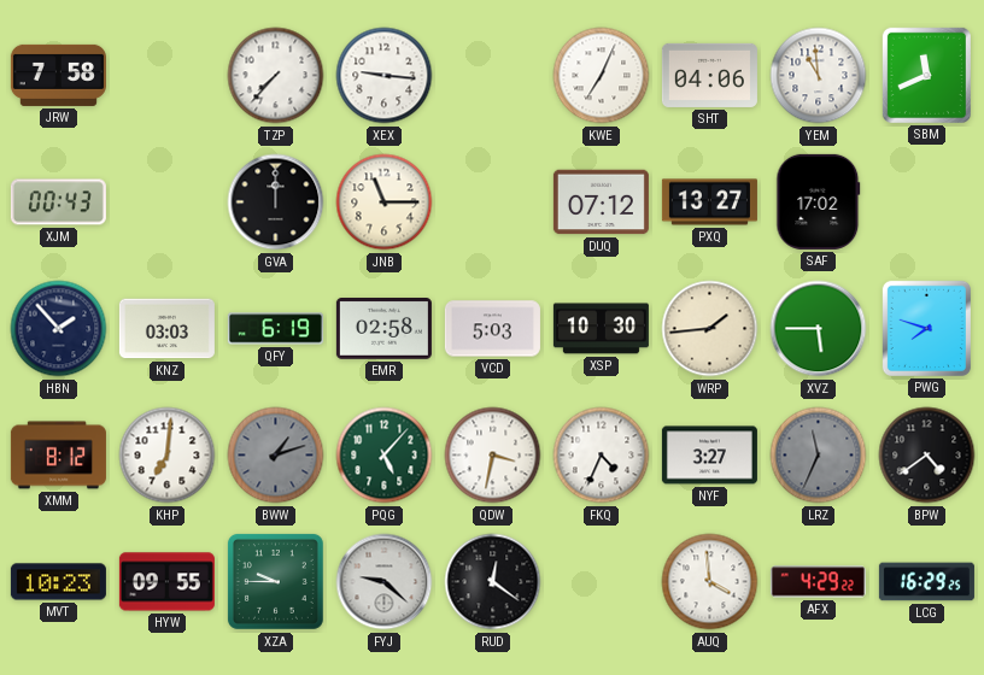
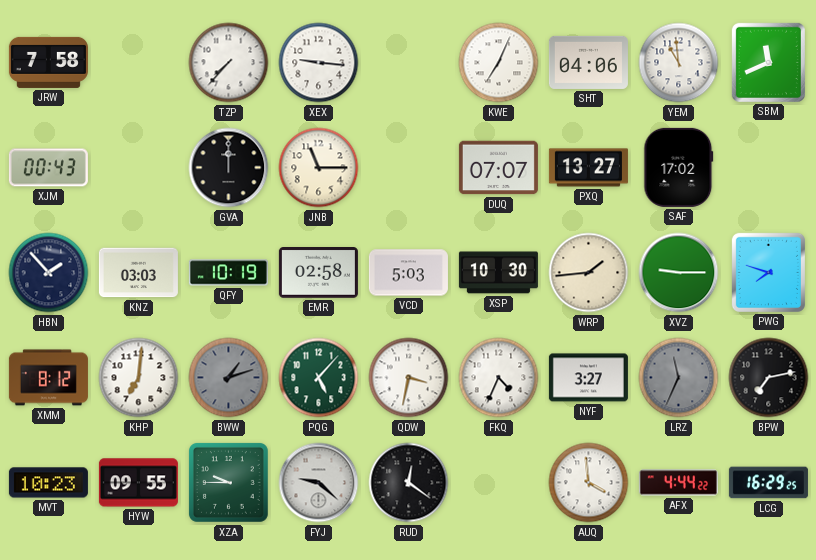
DUQ: 07:12 -> 07:07 (498, 168)
QFY: 6:19 -> 10:19 (228, 273)
XVZ: 5:45 -> 9:15 (679, 273)
BPW: 4:39 -> 7:13 (769, 378)
AFX: 4:29 -> 4:44 (678, 483)
